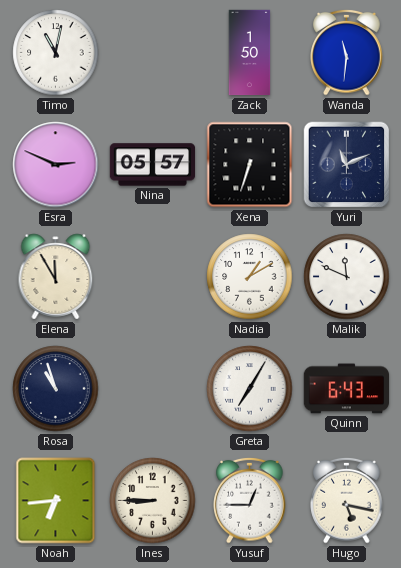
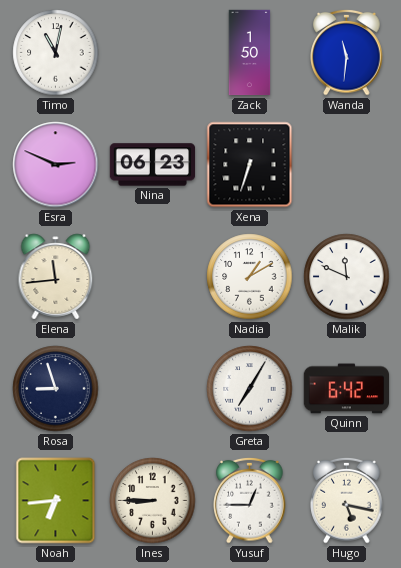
Nina: 05:57 -> 06:23 (153, 165)
Yuri: 11:11 -> none (347, 165)
Elena: 11:55 -> 11:44 (56, 277)
Rosa: 10:57 -> 8:57 (56, 389)
Quinn: 6:43 -> 6:42 (347, 389)
